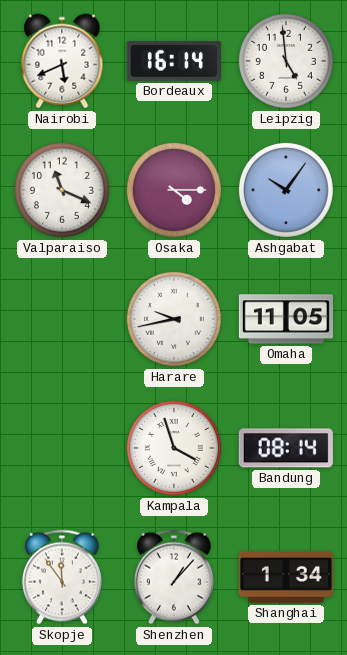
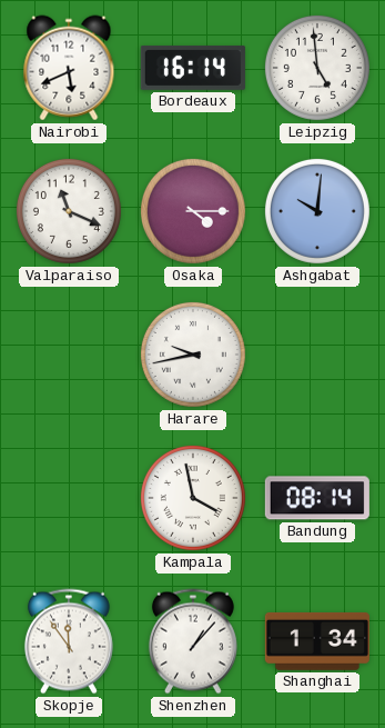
Ashgabat: 10:06 -> 10:01 (317, 211)
Omaha: 11:05 -> none (286, 319)
Kampala: 3:57 -> 3:58 (193, 498)
